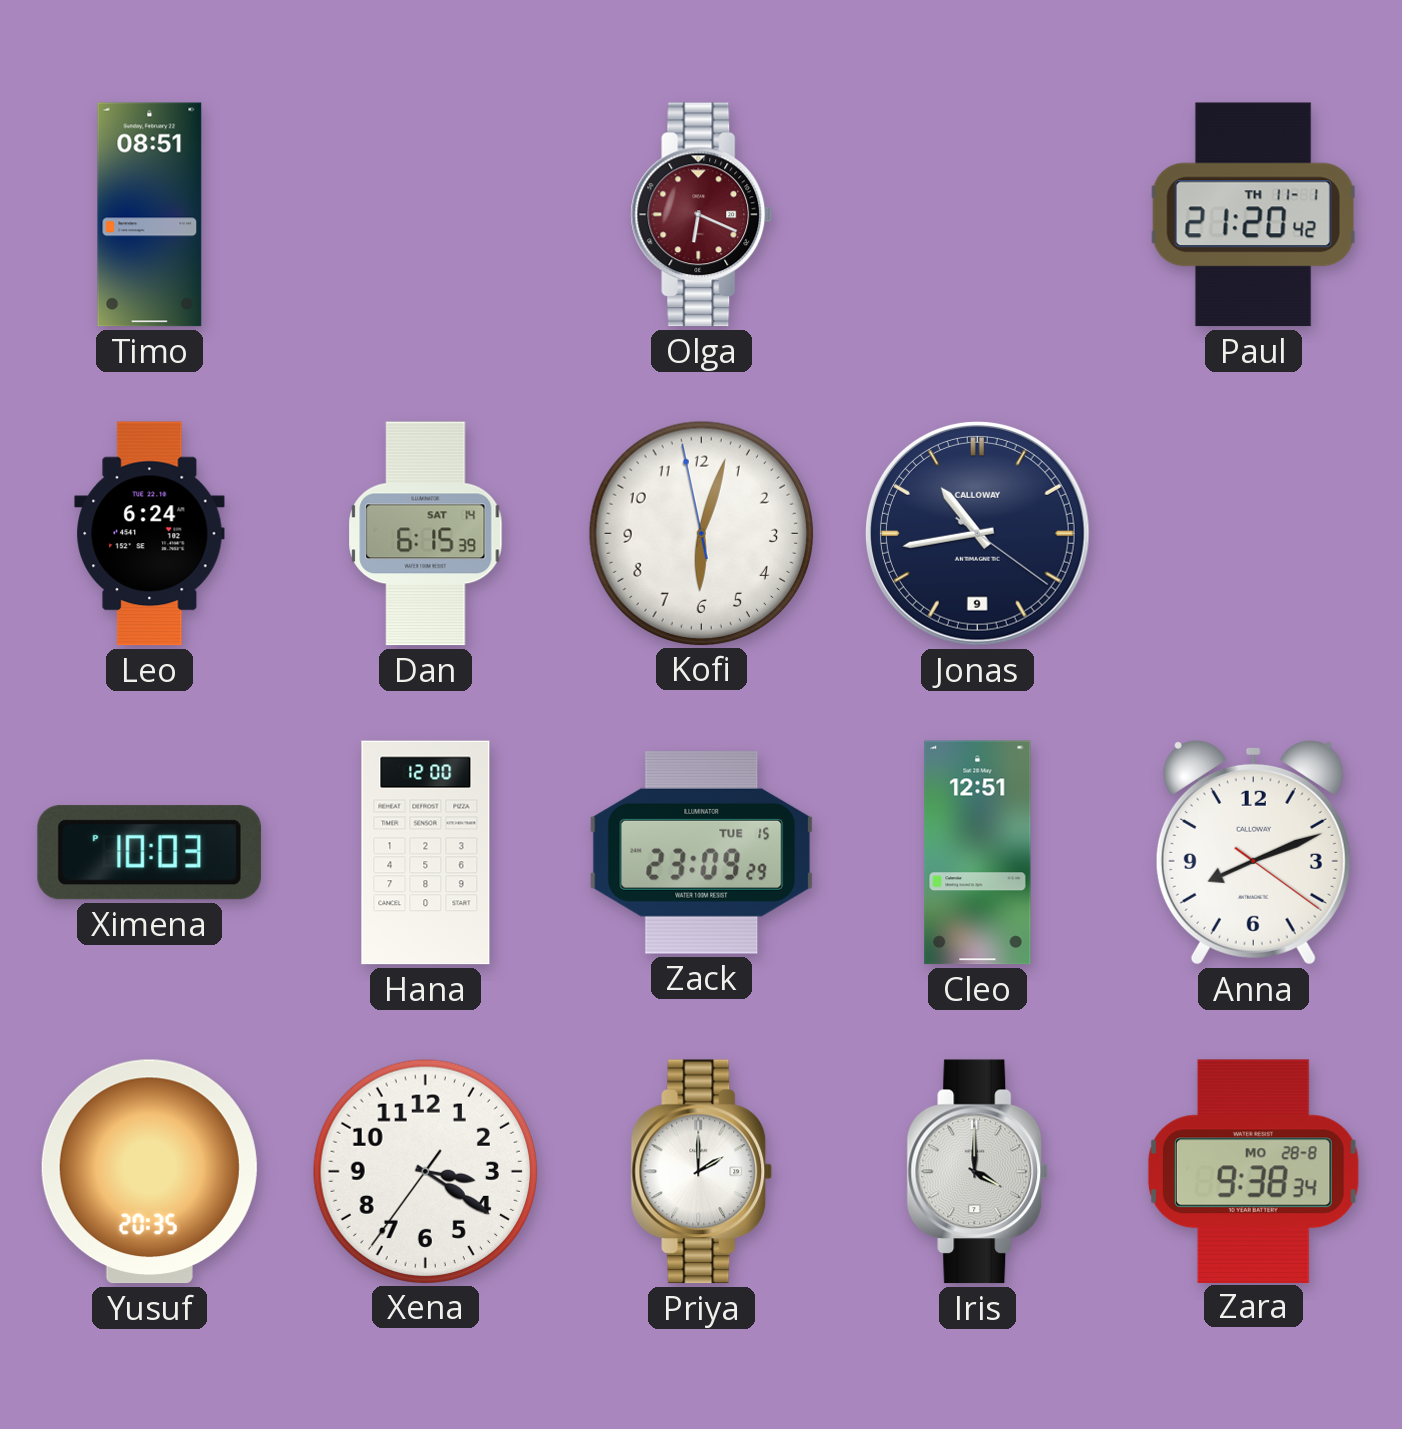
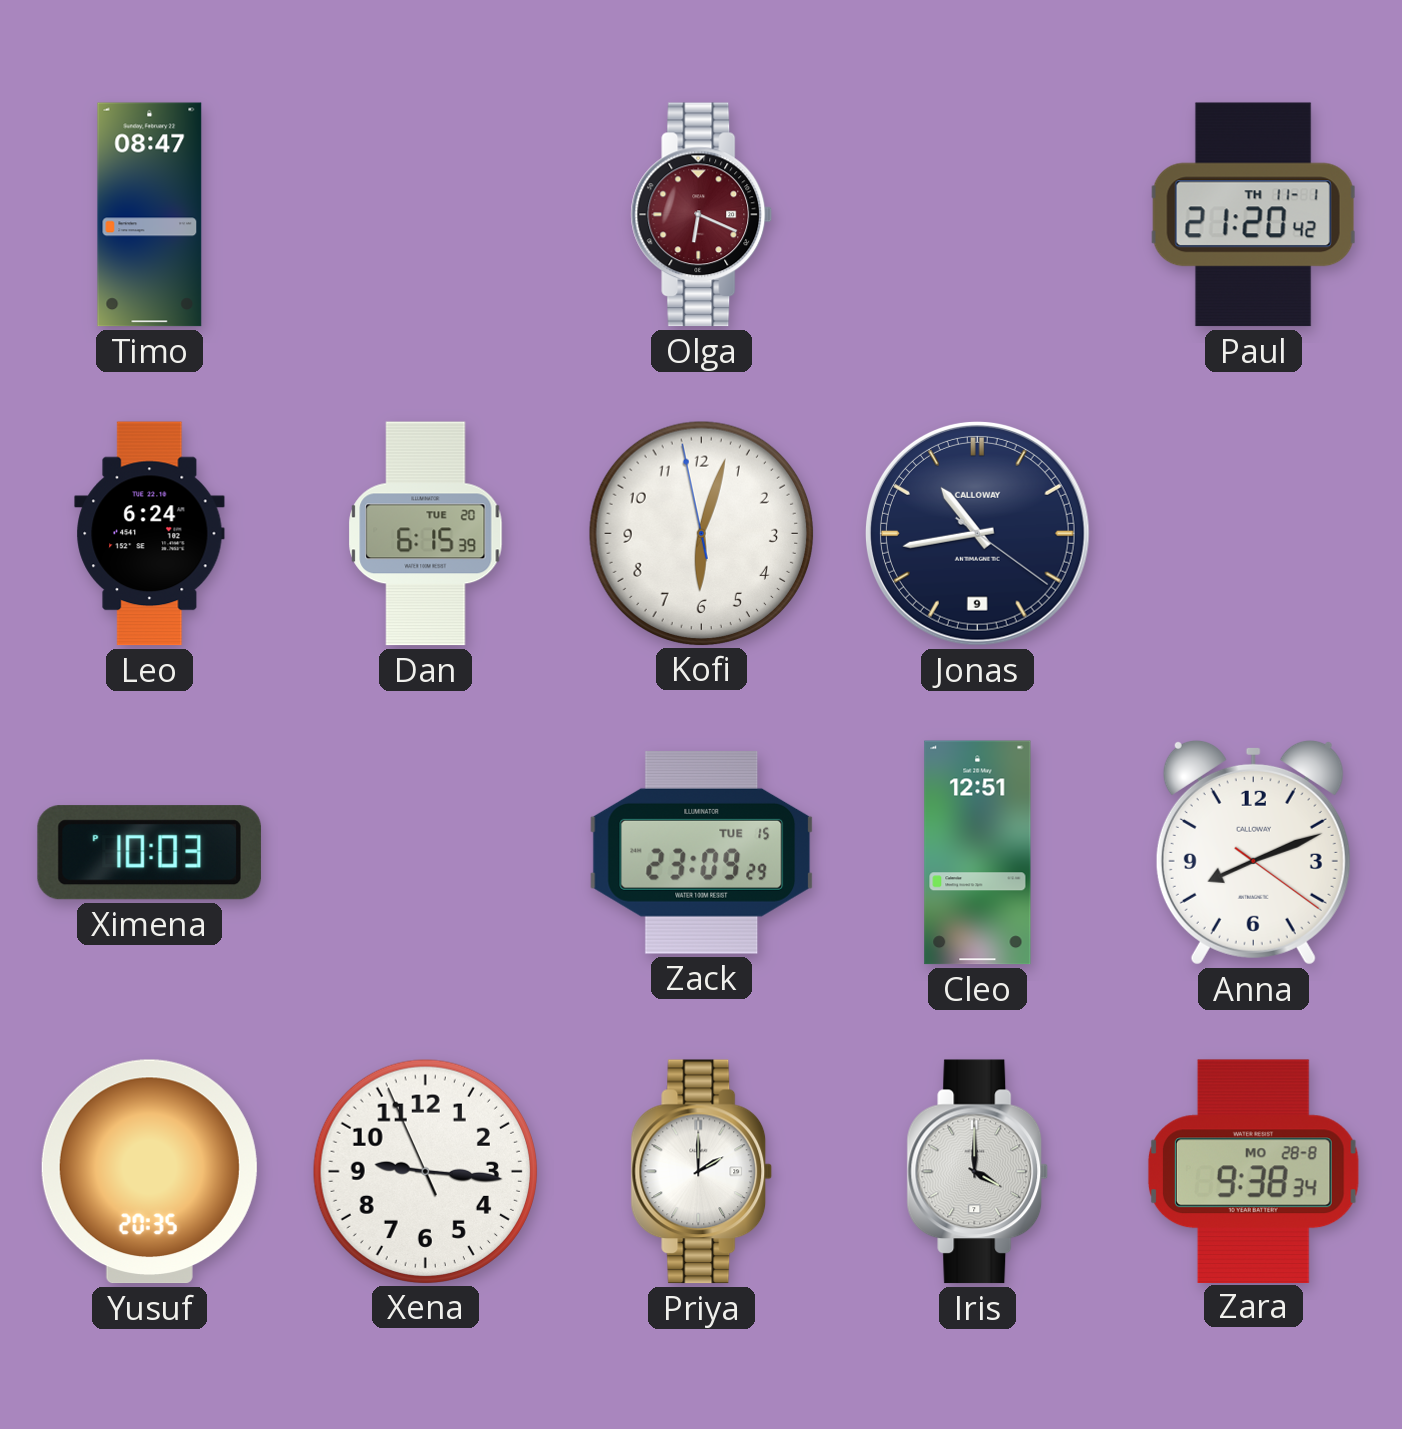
Timo: 08:51 -> 08:47 (150, 215)
Dan date: SAT 14 -> TUE 20 (426, 534)
Hana: 12:00 -> none (426, 853)
Xena: 3:20 -> 9:15 (425, 1171)
